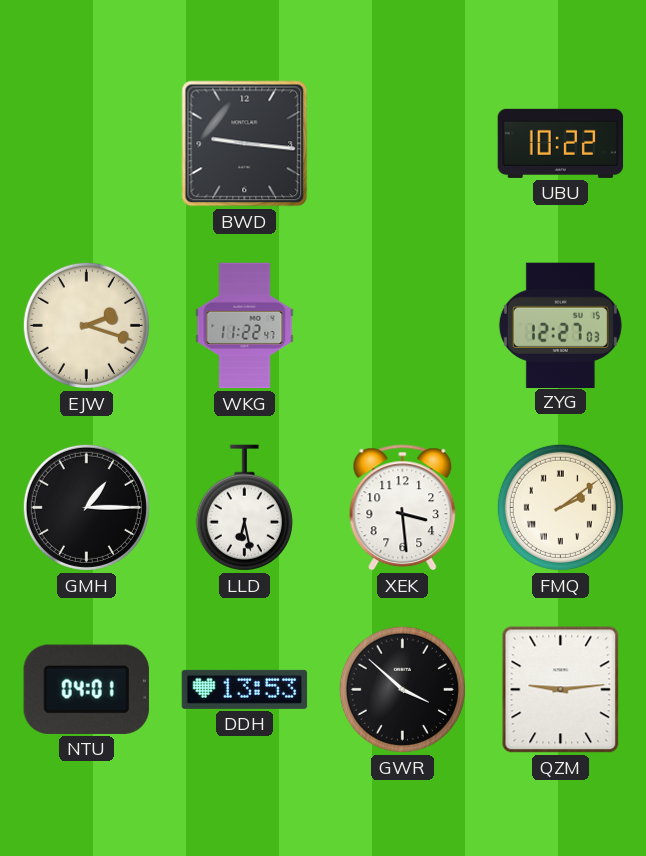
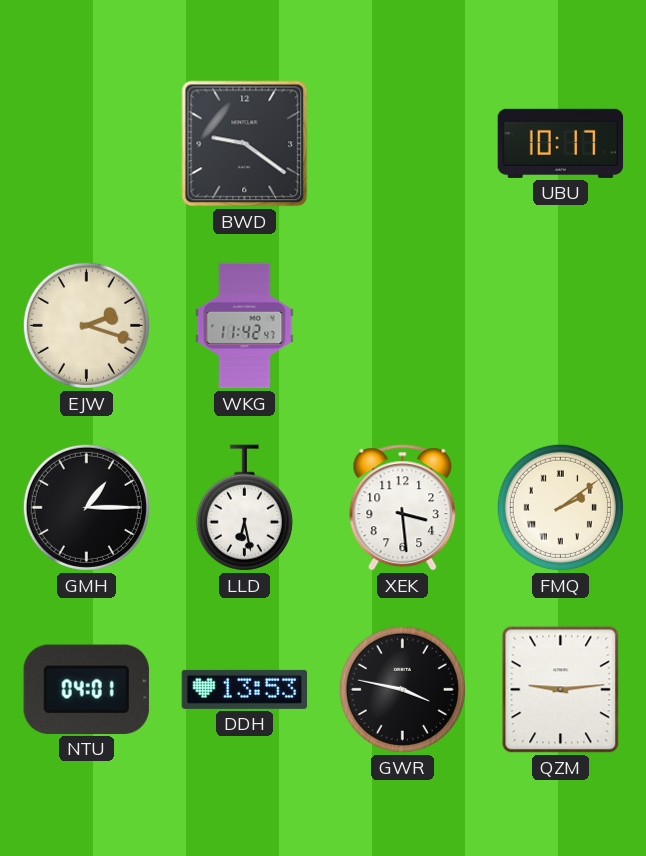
BWD: 9:16 -> 9:21 (245, 144)
UBU: 10:22 -> 10:17 (561, 143)
WKG: 11:22 -> 11:42 (245, 326)
ZYG: 12:27 -> none (560, 325)
GWR: 3:52 -> 3:47 (402, 689)
